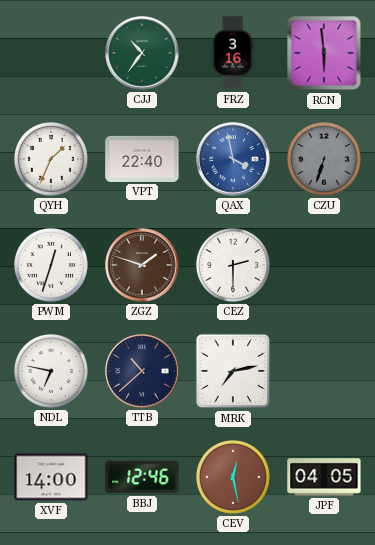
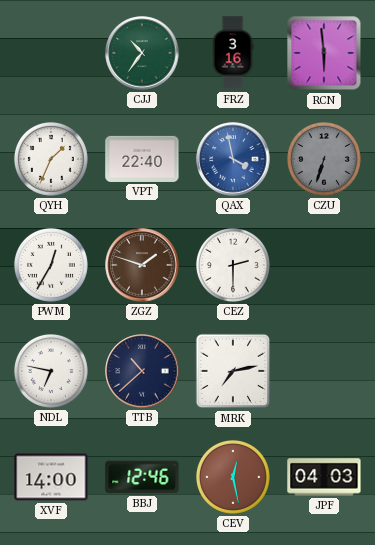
PWM: 12:33 -> 12:35 (51, 265)
JPF: 04:05 -> 04:03 (324, 477)
